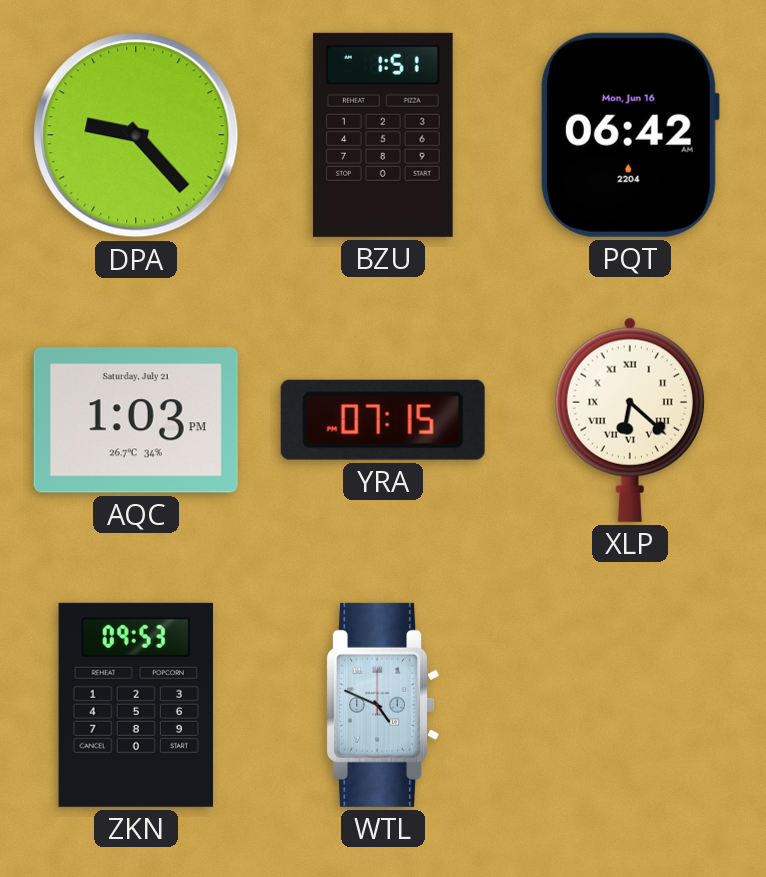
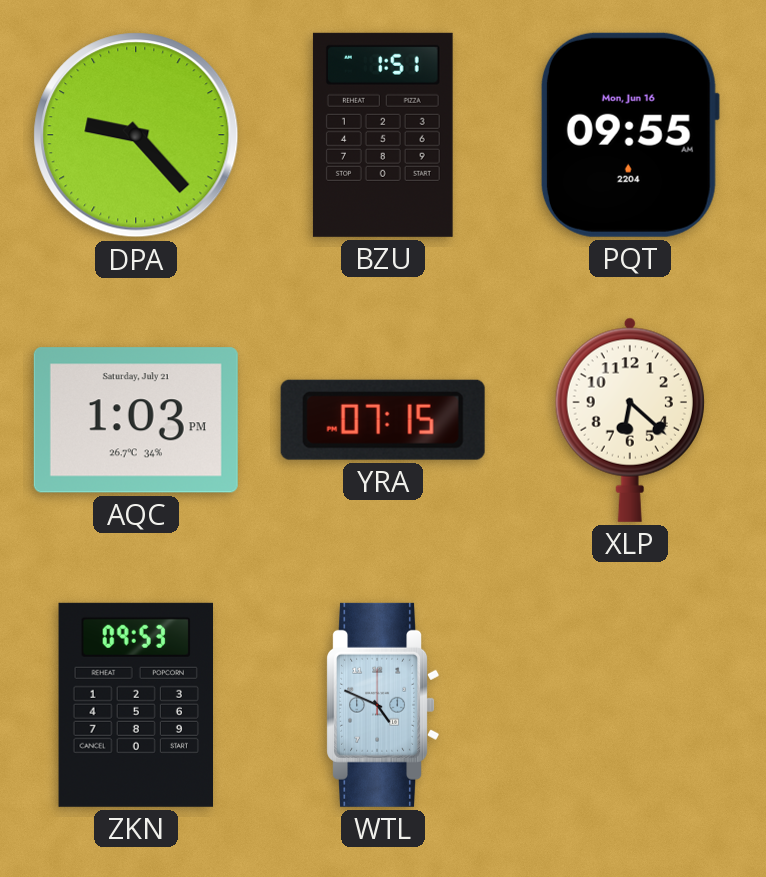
PQT: 06:42 -> 09:55 (629, 135)
XLP numerals: Roman -> Arabic (630, 420)
